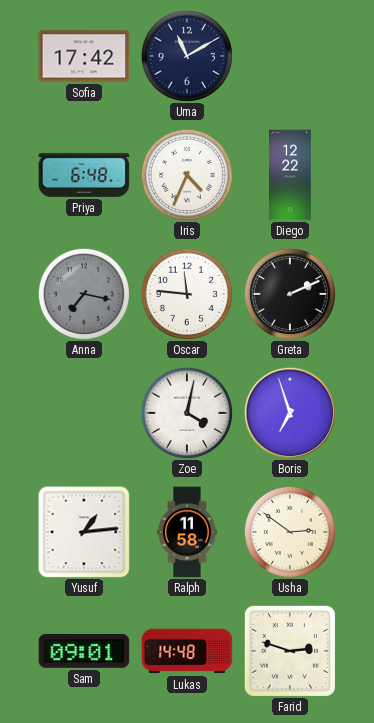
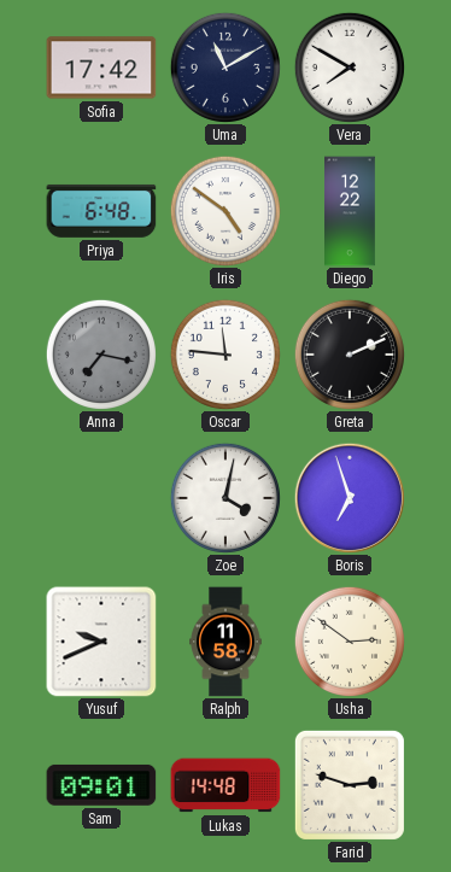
Vera: none -> 7:50 (350, 68)
Iris: 4:34 -> 4:51 (225, 211)
Yusuf: 1:14 -> 9:41 (101, 642)
